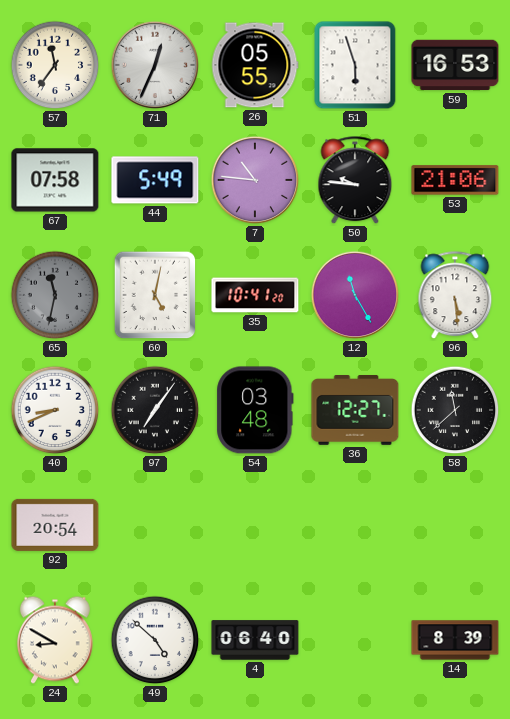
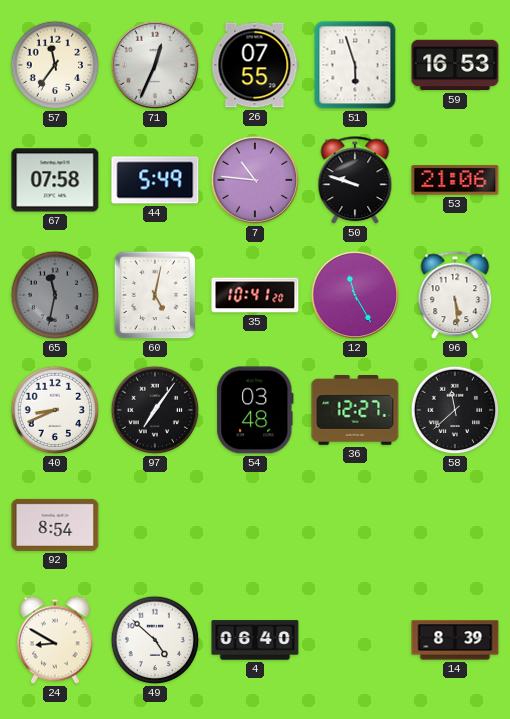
26: 05:55 -> 07:55 (255, 65)
50: 9:46 -> 9:48 (355, 181)
92: 20:54 -> 8:54 (55, 525)
